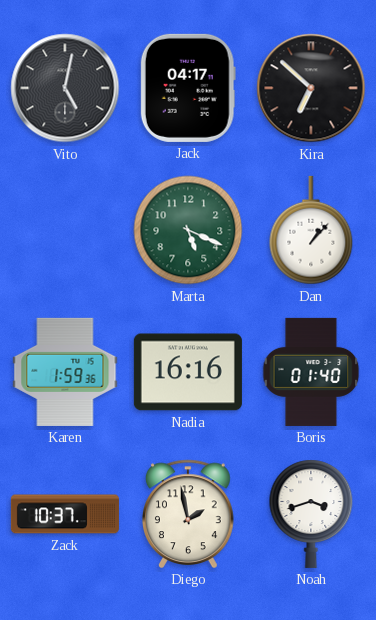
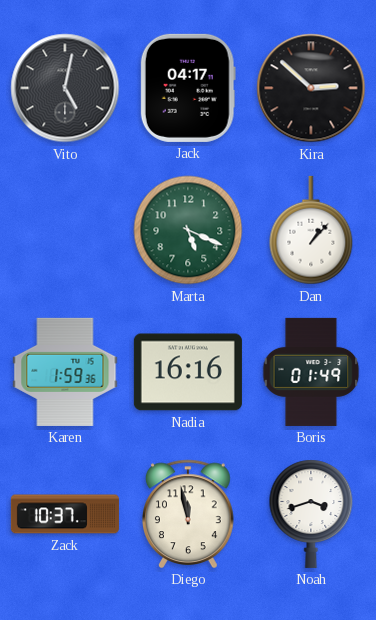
Kira: 6:52 -> 2:52 (311, 88)
Boris: 01:40 -> 01:49 (311, 372)
Diego: 1:58 -> 11:58 (189, 514)
